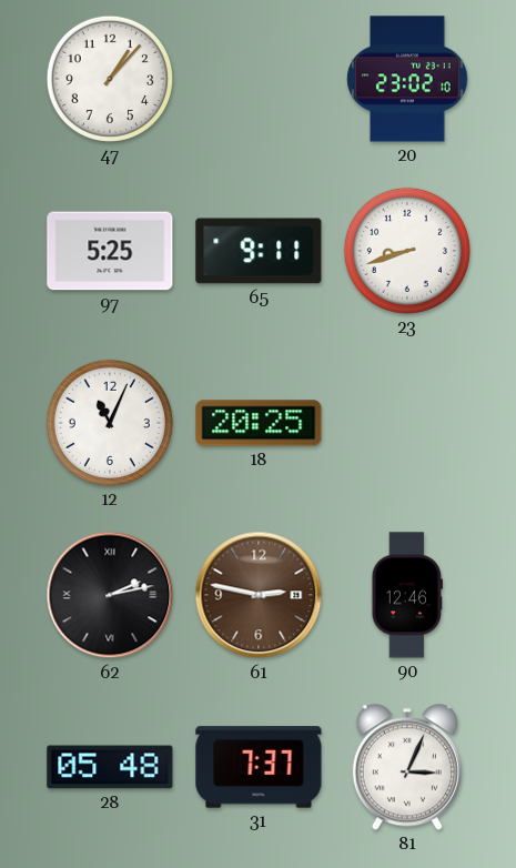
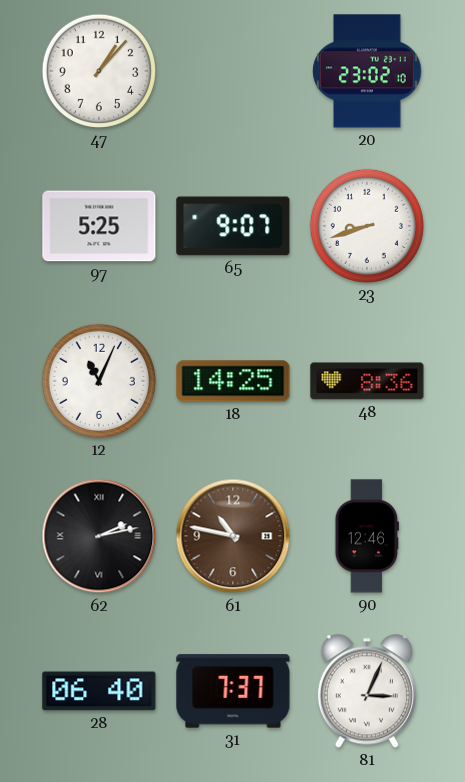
65: 9:11 -> 9:07 (233, 226)
18: 20:25 -> 14:25 (233, 381)
48: none -> 8:36 (367, 381)
61: 2:47 -> 10:47 (233, 536)
28: 05:48 -> 06:40 (99, 691)
